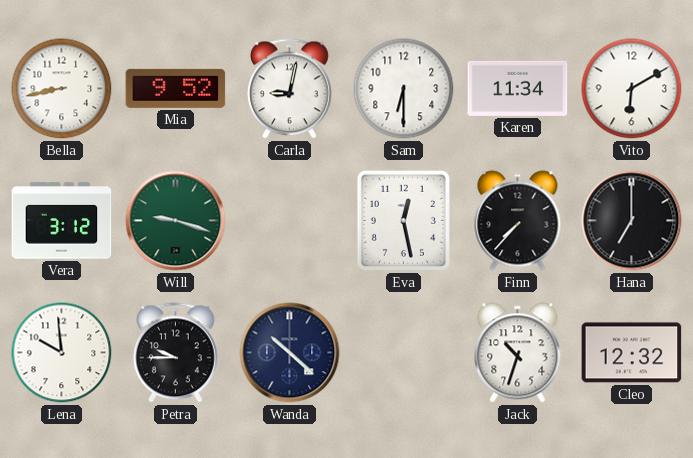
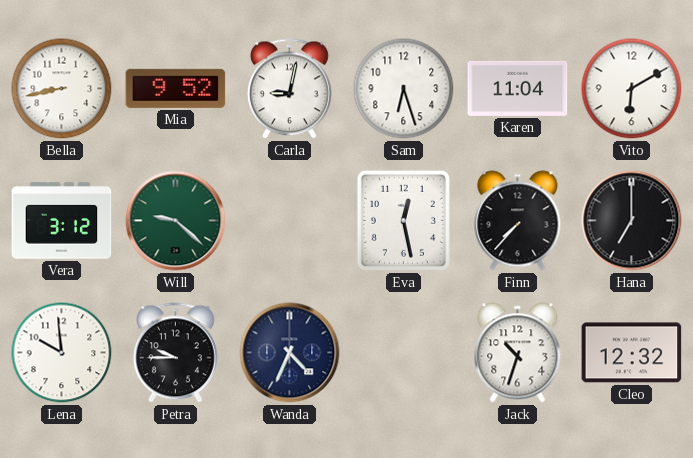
Sam: 6:30 -> 6:27 (404, 89)
Karen: 11:34 -> 11:04 (518, 88)
Will: 9:18 -> 9:22 (176, 221)
Wanda: 10:22 -> 4:34 (290, 353)
